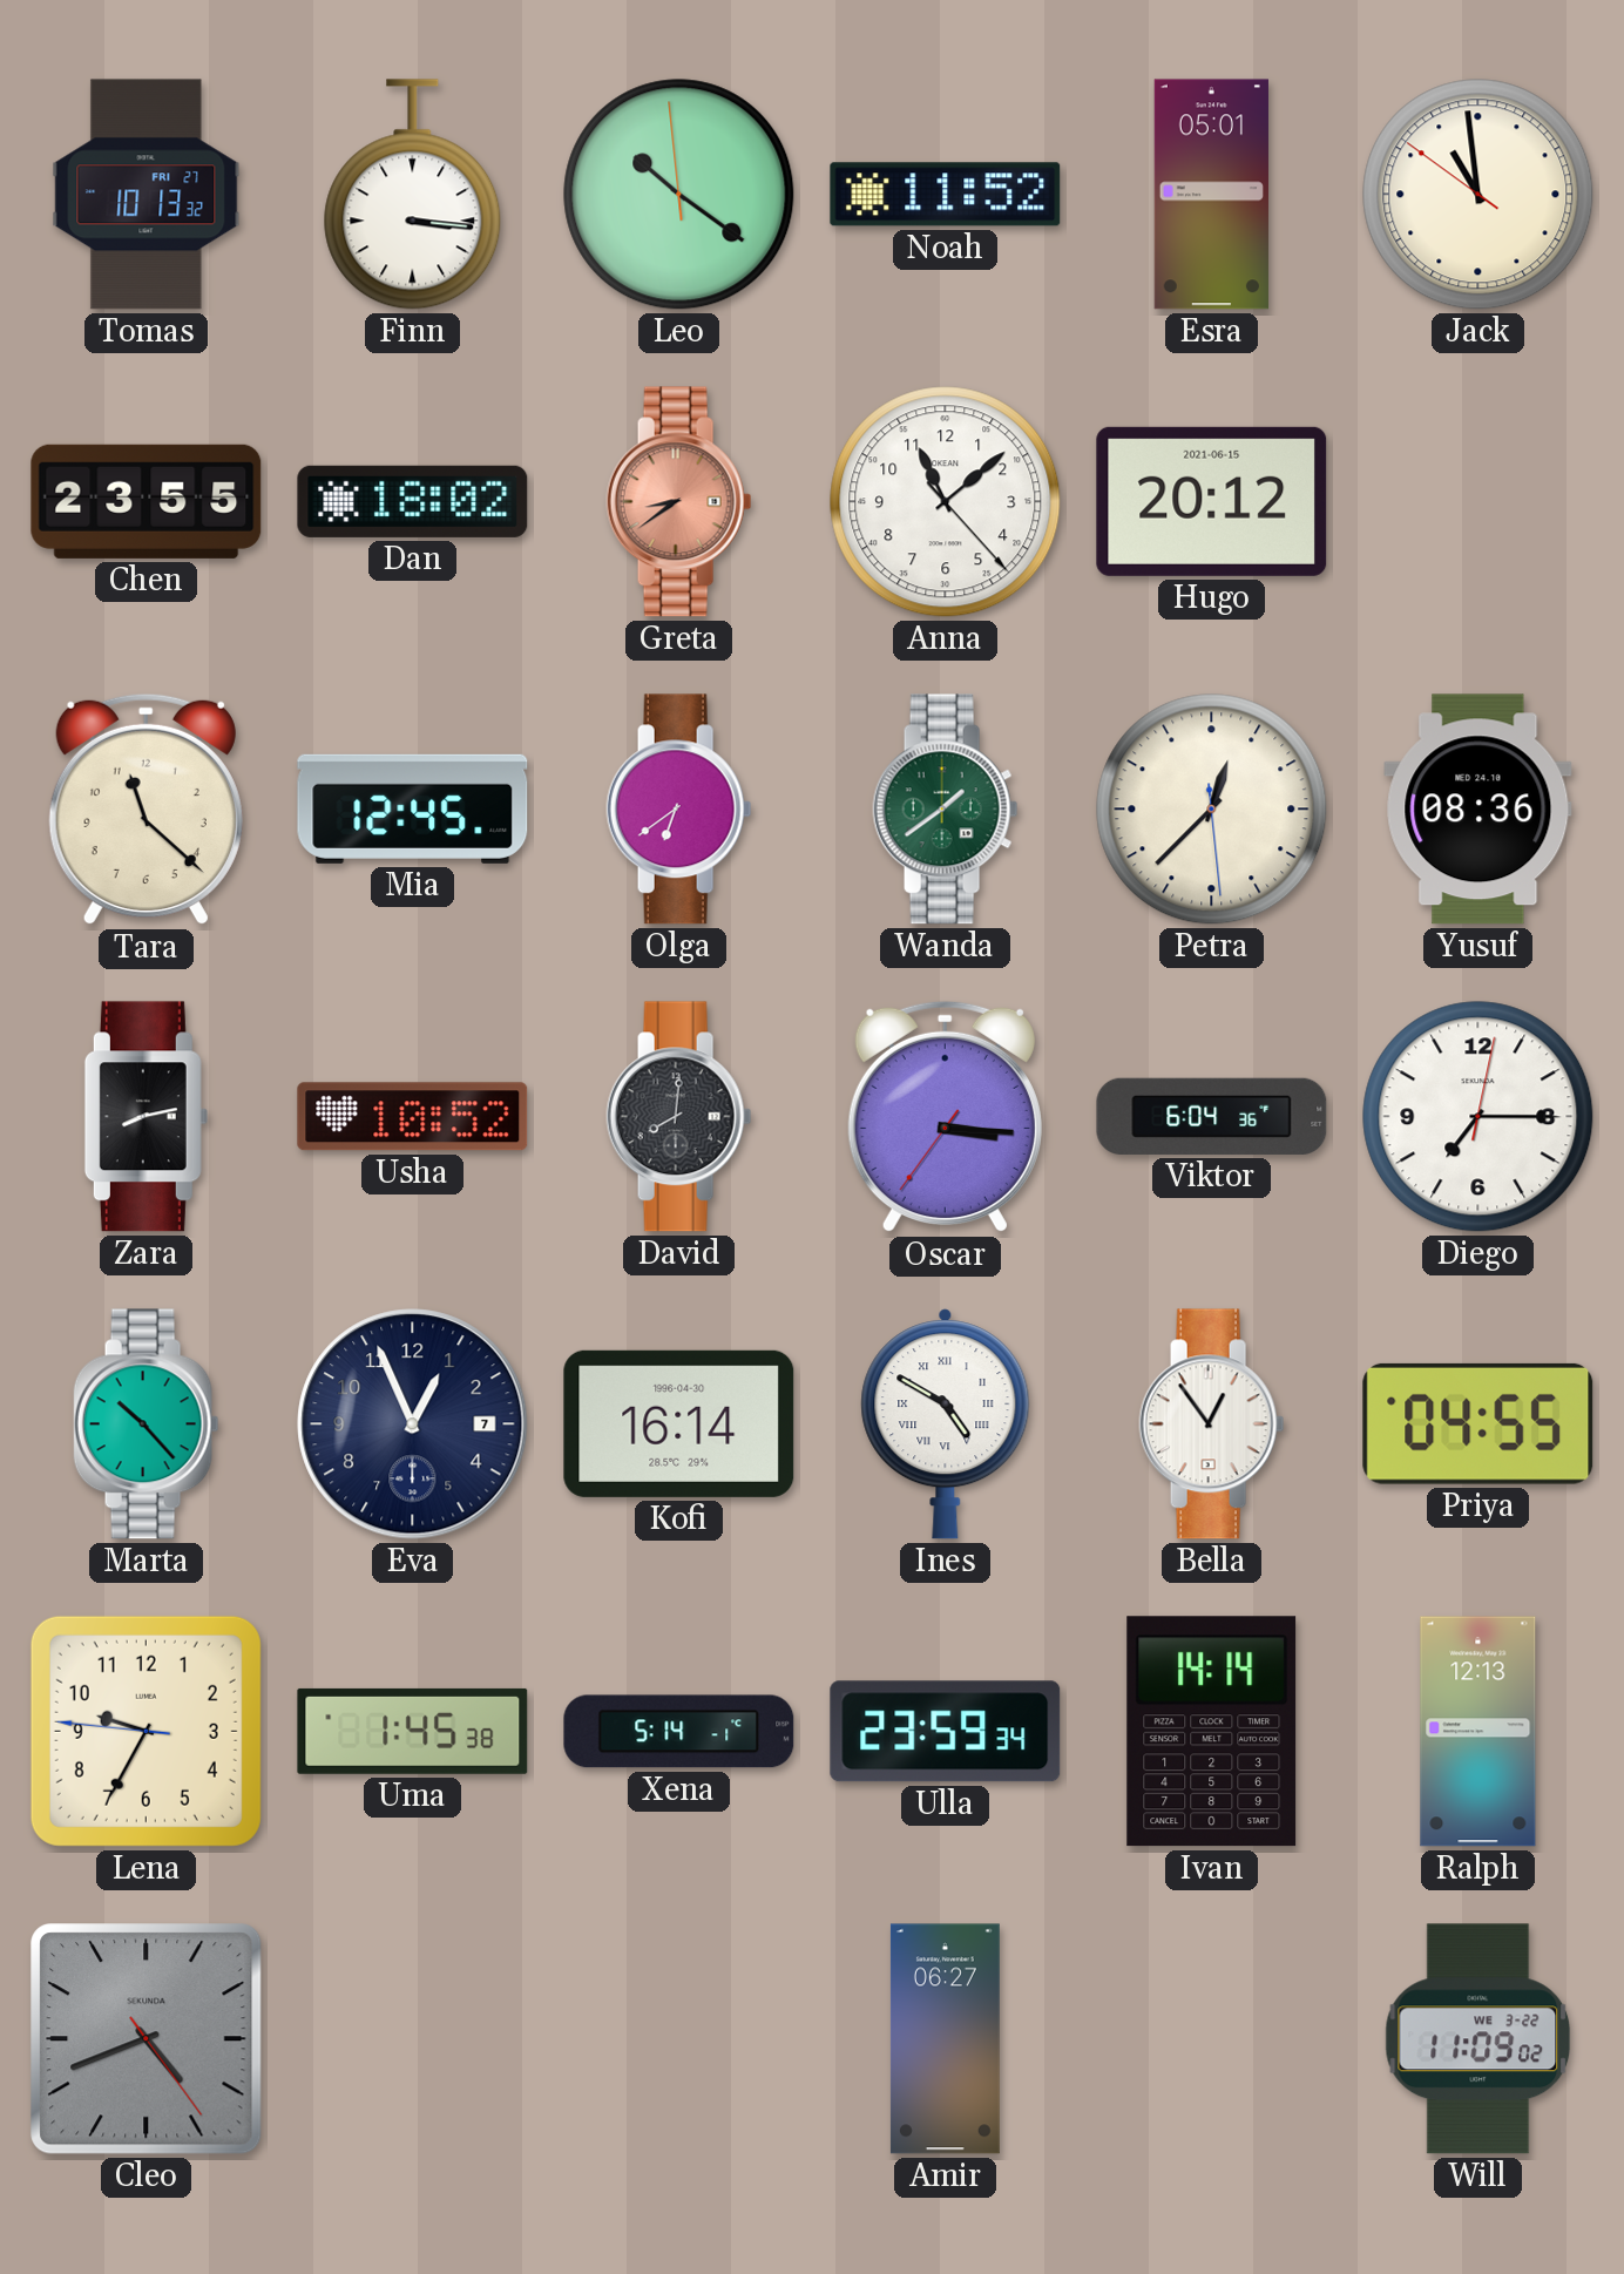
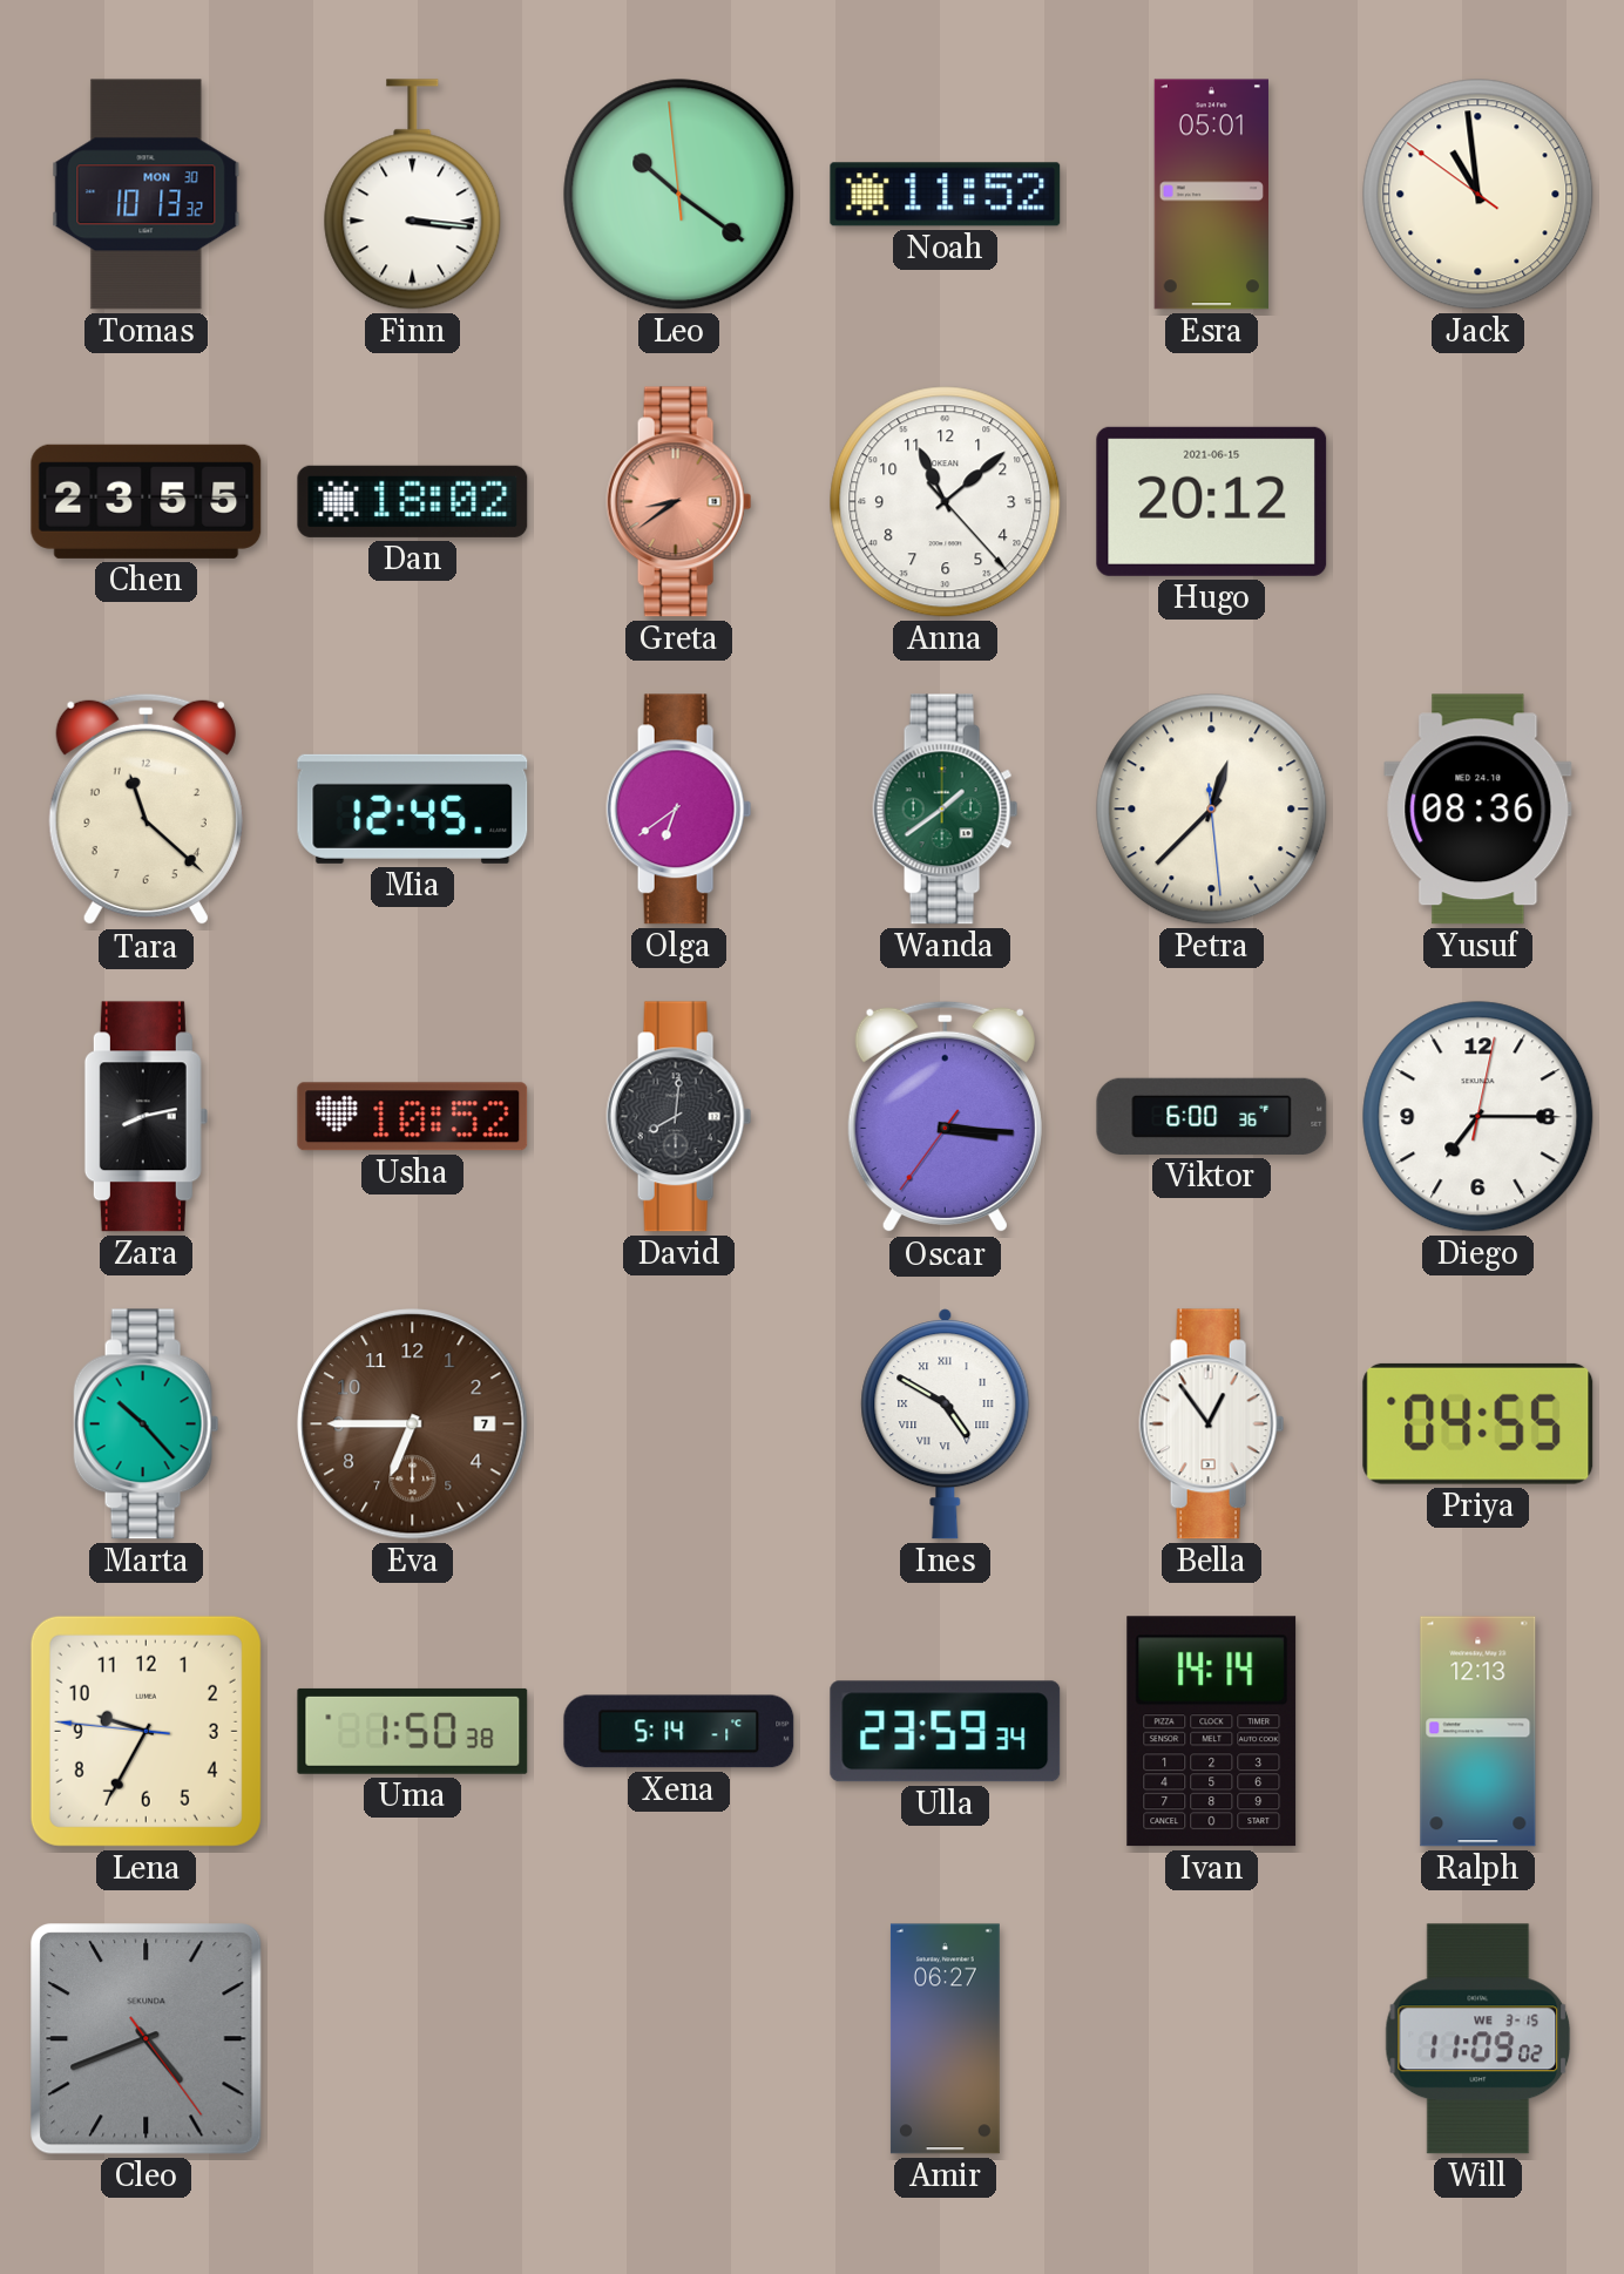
Tomas date: FRI 27 -> MON 30 (147, 195)
Viktor: 6:04 -> 6:00 (1212, 1116)
Eva: 12:56 -> 6:45 (413, 1424)
Eva dial: navy -> brown (413, 1424)
Kofi: 16:14 -> none (679, 1423)
Uma: 1:45 -> 1:50 (413, 1731)
Will date: WE 3-22 -> WE 3-15 (1478, 2039)
